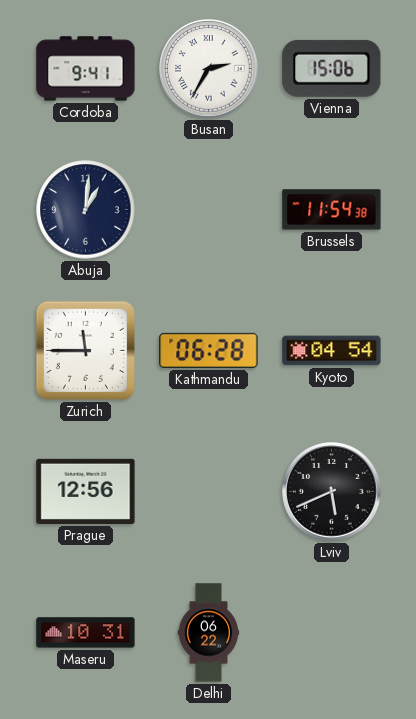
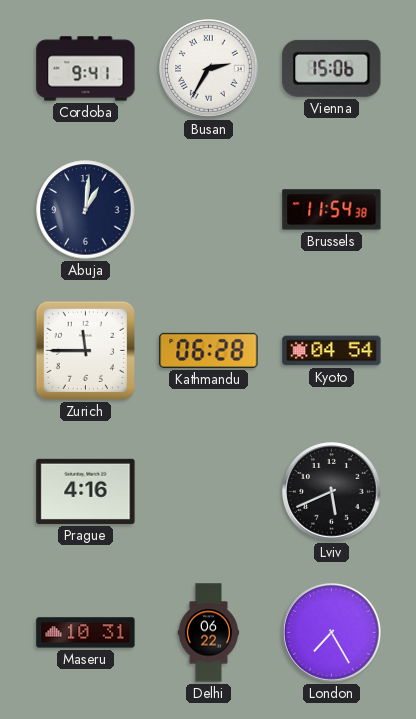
Prague: 12:56 -> 4:16 (86, 491)
London: none -> 7:25 (332, 633)
